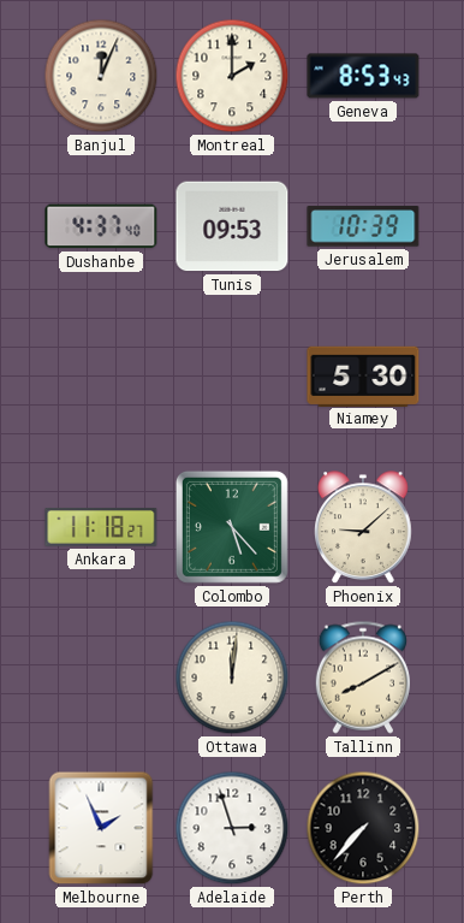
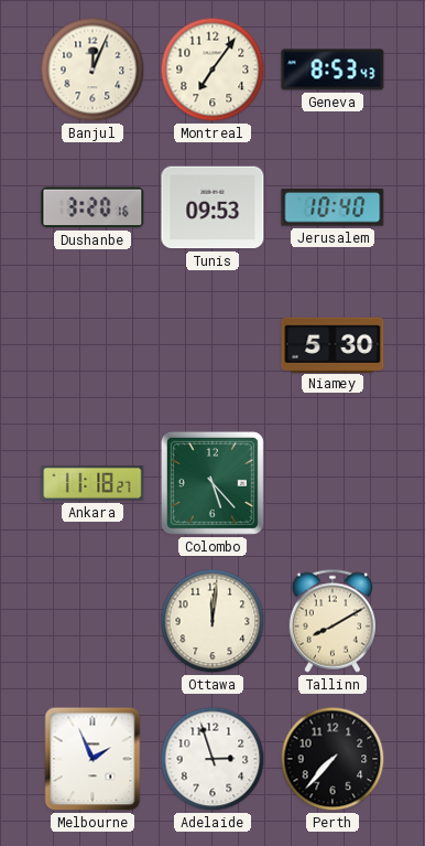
Montreal: 2:00 -> 7:06 (212, 69)
Dushanbe: 4:37 -> 3:20 (92, 207)
Jerusalem: 10:39 -> 10:40 (333, 207)
Phoenix: 9:08 -> none (364, 528)
